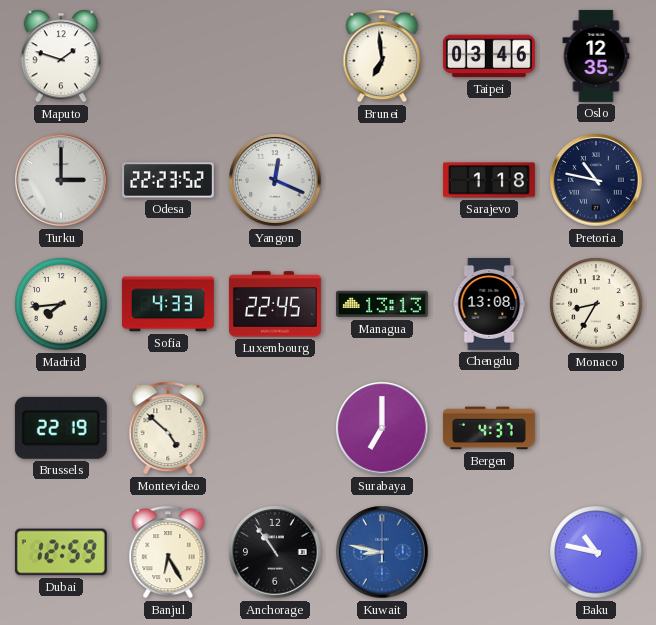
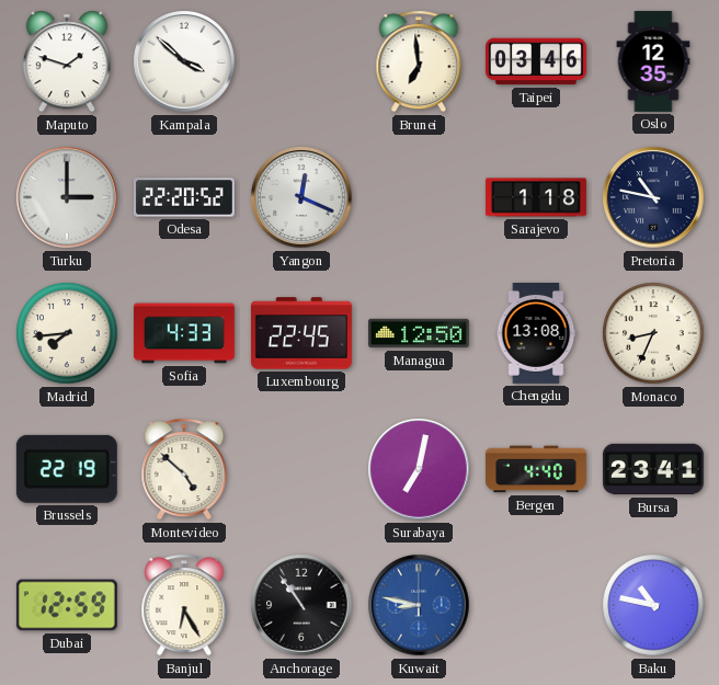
Kampala: none -> 3:52 (184, 61)
Odesa: 22:23 -> 22:20 (184, 197)
Managua: 13:13 -> 12:50 (419, 333)
Monaco: 8:35 -> 8:34 (653, 333)
Surabaya: 7:00 -> 7:02 (419, 469)
Bergen: 4:37 -> 4:40 (536, 469)
Bursa: none -> 23:41 (653, 469)
